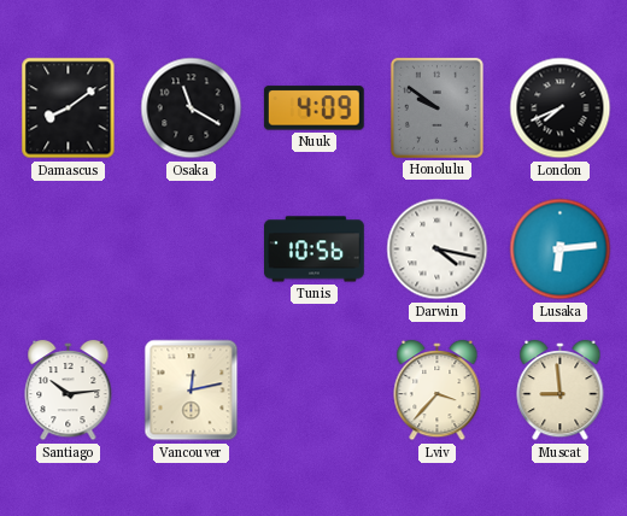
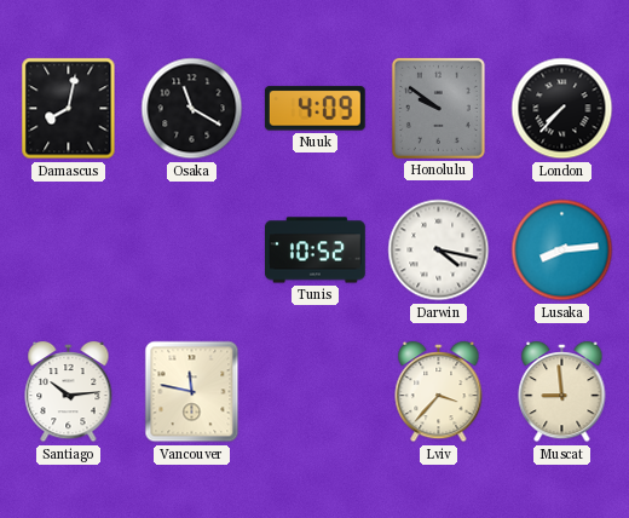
Damascus: 8:09 -> 8:02 (69, 109)
London: 7:41 -> 7:37 (562, 109)
Tunis: 10:56 -> 10:52 (316, 251)
Lusaka: 6:14 -> 8:14 (562, 251)
Vancouver: 12:13 -> 11:47 (192, 392)
